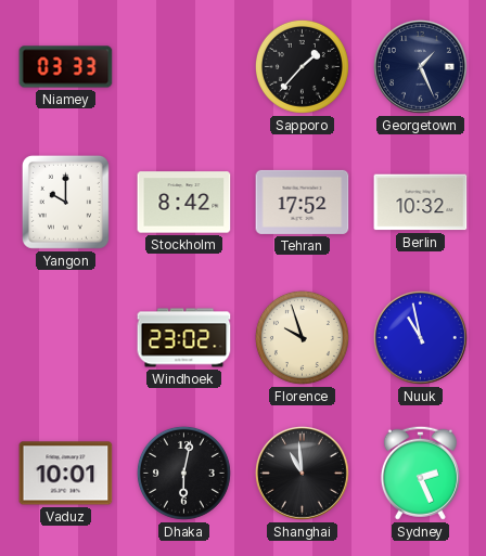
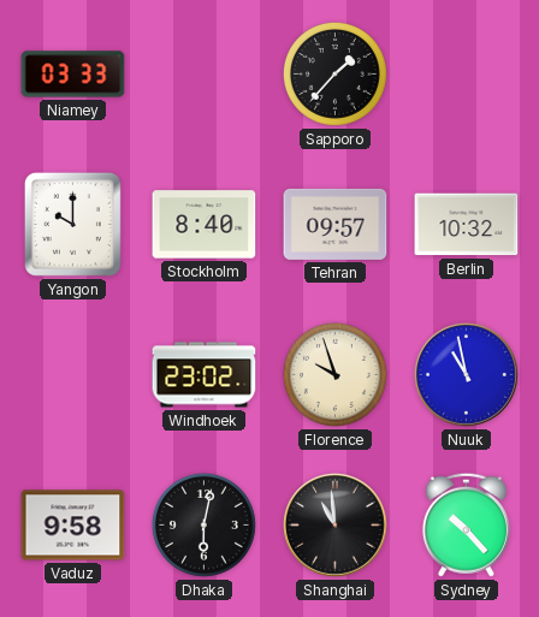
Georgetown: 1:26 -> none (420, 66)
Stockholm: 8:42 -> 8:40 (205, 225)
Tehran: 17:52 -> 09:57 (336, 224)
Vaduz: 10:01 -> 9:58 (73, 526)
Sydney: 2:26 -> 10:23 (466, 524)
